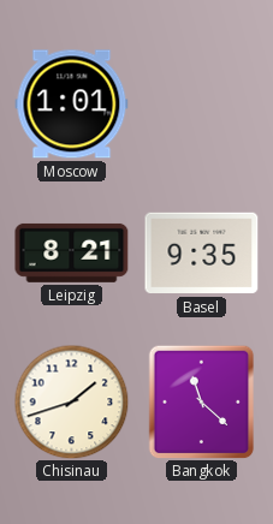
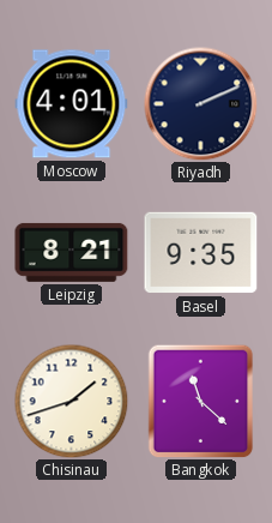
Moscow: 1:01 -> 4:01 (72, 104)
Riyadh: none -> 2:11 (200, 103)
